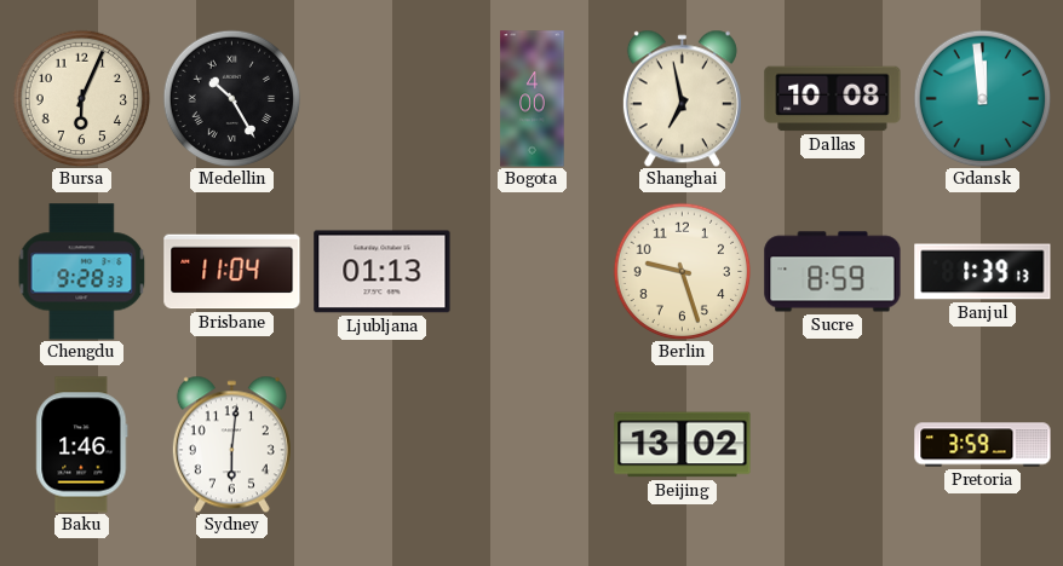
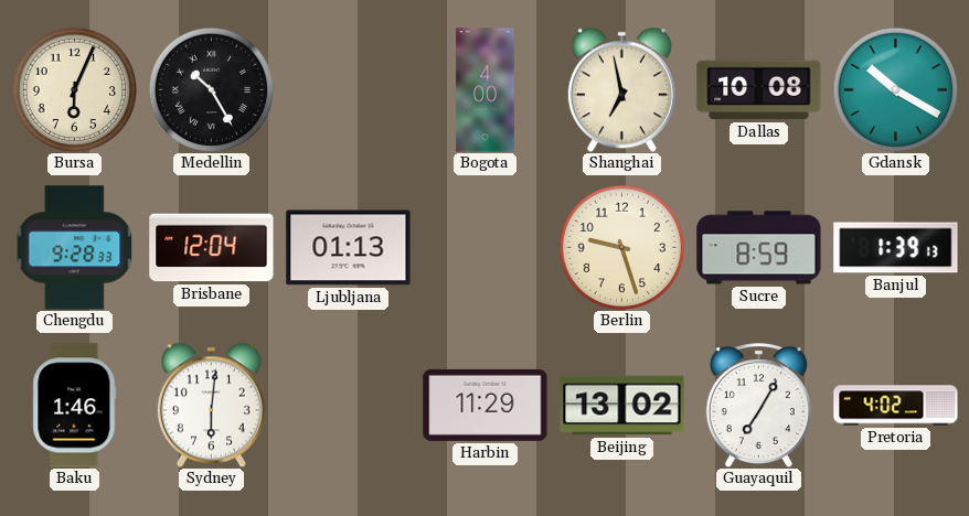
Gdansk: 11:59 -> 10:20 (895, 89)
Brisbane: 11:04 -> 12:04 (212, 248)
Harbin: none -> 11:29 (486, 405)
Guayaquil: none -> 7:05 (758, 406)
Pretoria: 3:59 -> 4:02 (896, 406)
